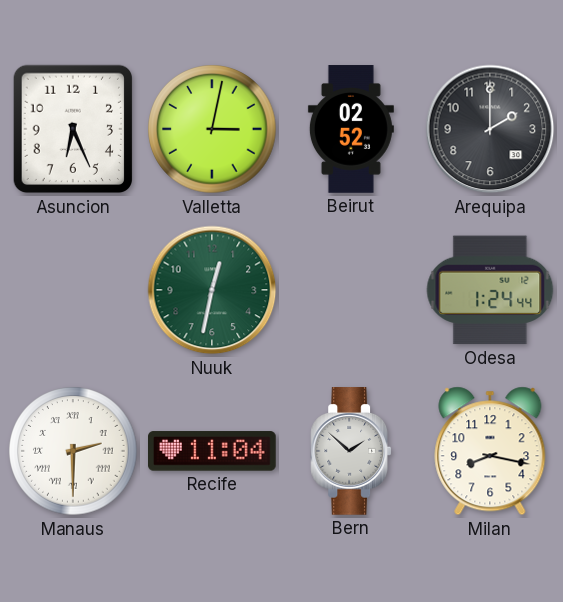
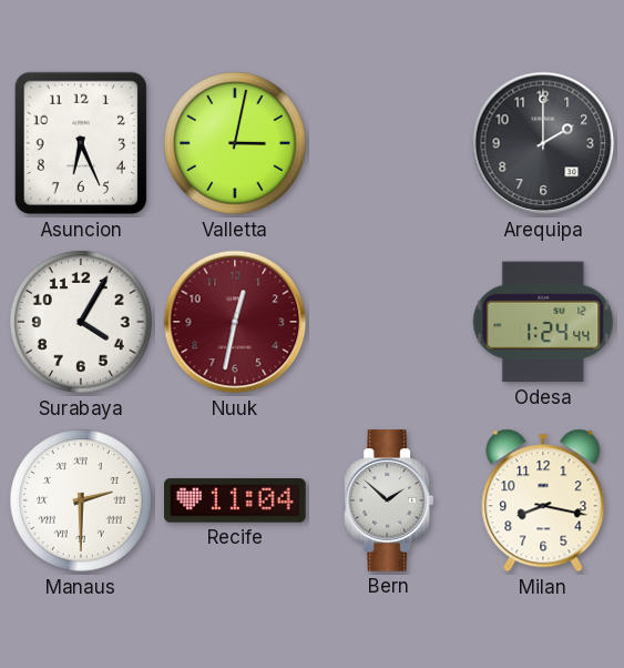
Beirut: 02:52 -> none (351, 129)
Surabaya: none -> 4:05 (81, 322)
Nuuk dial: green -> burgundy (235, 322)
